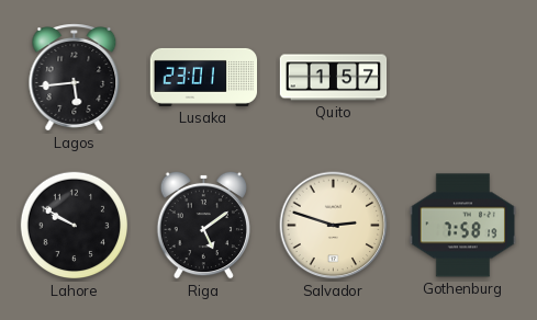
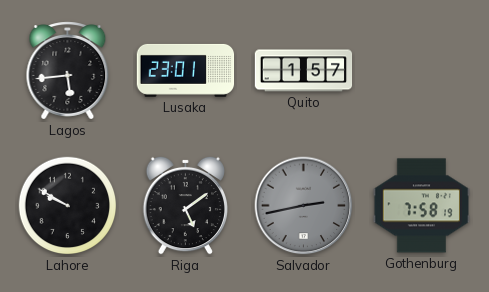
Salvador: 2:48 -> 2:43 (304, 206)
Salvador dial: cream -> grey (304, 206)
